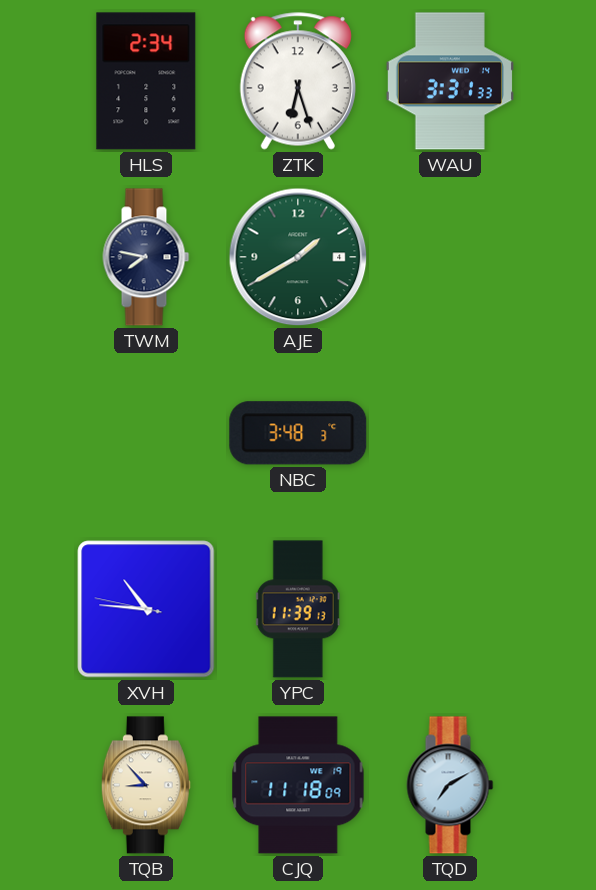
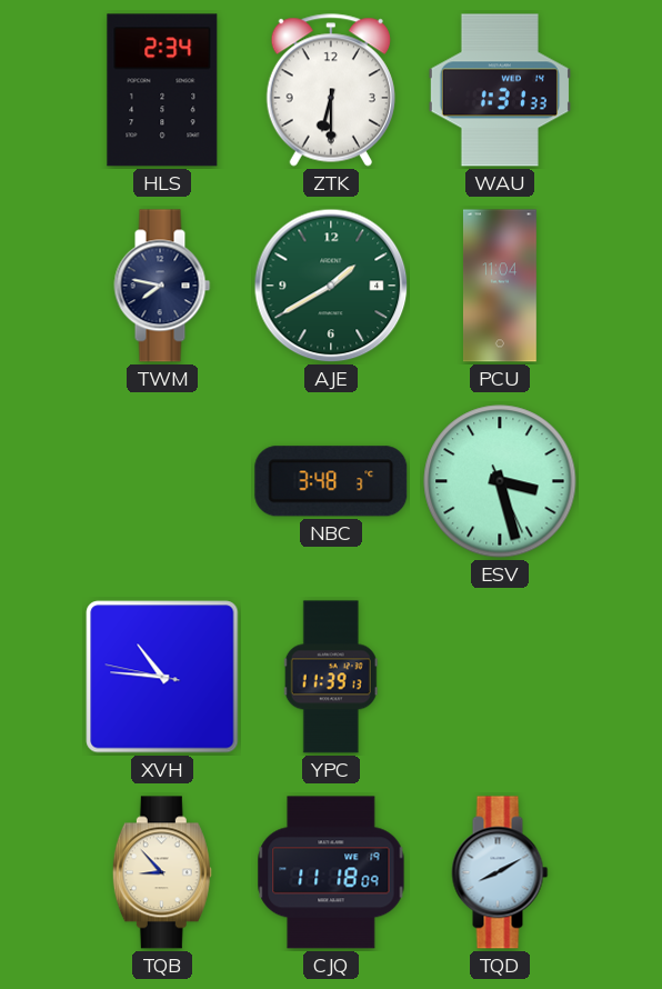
ZTK: 6:27 -> 6:30 (331, 90)
WAU: 3:31 -> 1:31 (500, 90)
PCU: none -> 11:04 (500, 286)
ESV: none -> 3:27 (500, 481)
TQD: 7:10 -> 8:10 (500, 872)
